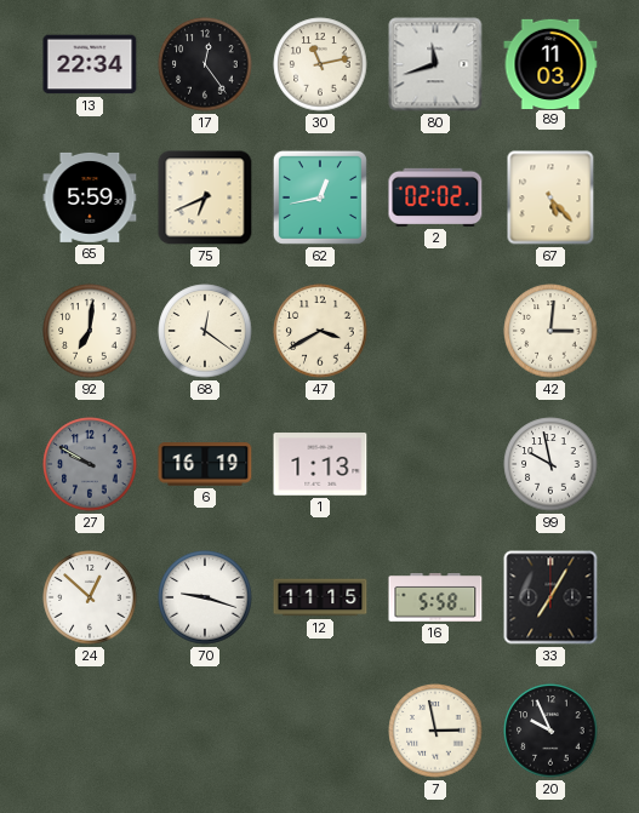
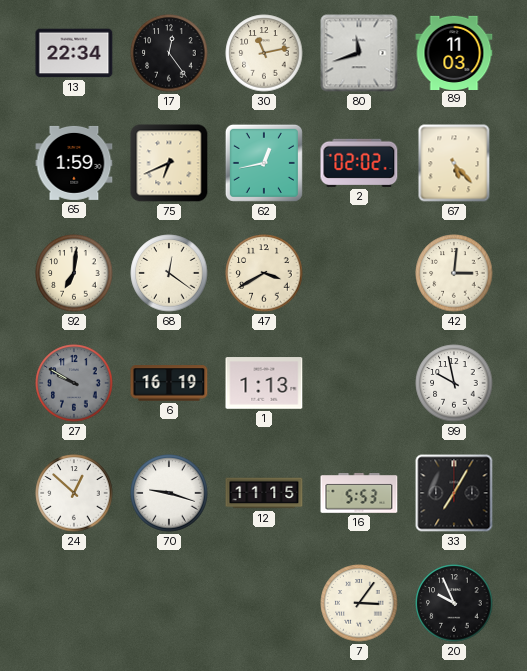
65: 5:59 -> 1:59 (74, 163)
16: 5:58 -> 5:53 (359, 494)
7: 2:58 -> 3:06 (359, 603)
